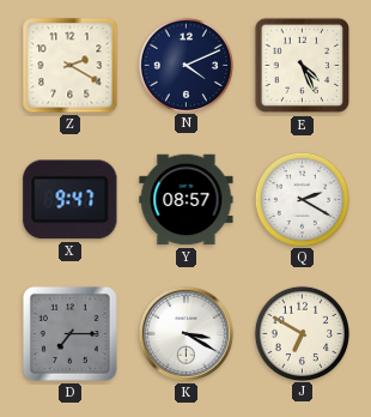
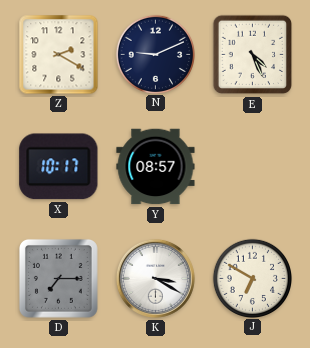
N: 4:11 -> 9:11 (155, 54)
X: 9:47 -> 10:17 (59, 167)
Q: 2:20 -> none (302, 199)
